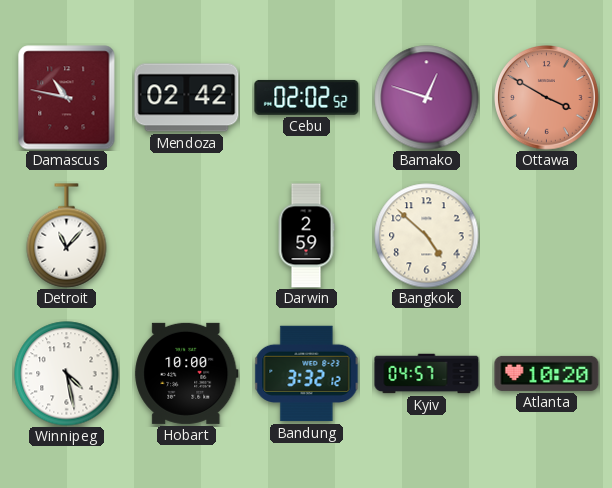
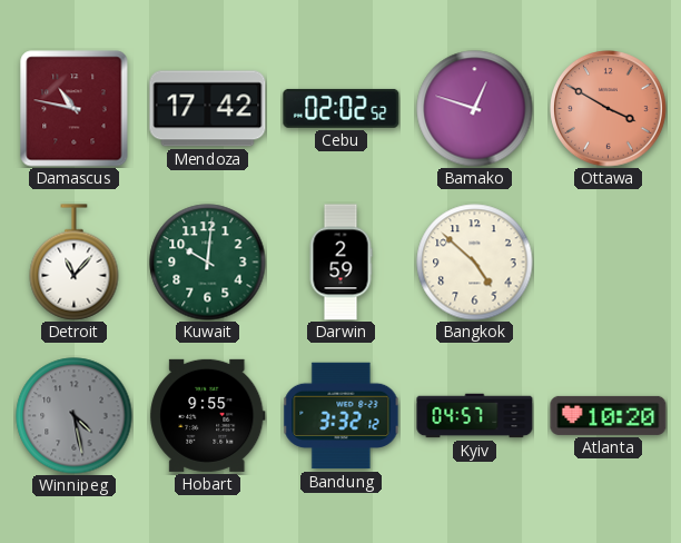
Mendoza: 02:42 -> 17:42 (208, 109)
Kuwait: none -> 10:01 (208, 263)
Winnipeg dial: white -> grey (75, 416)
Hobart: 10:00 -> 9:55 (208, 415)
